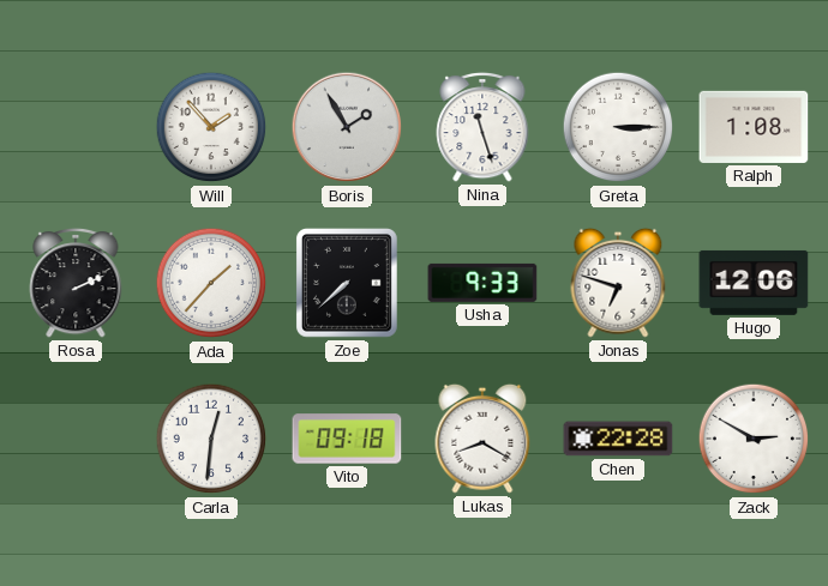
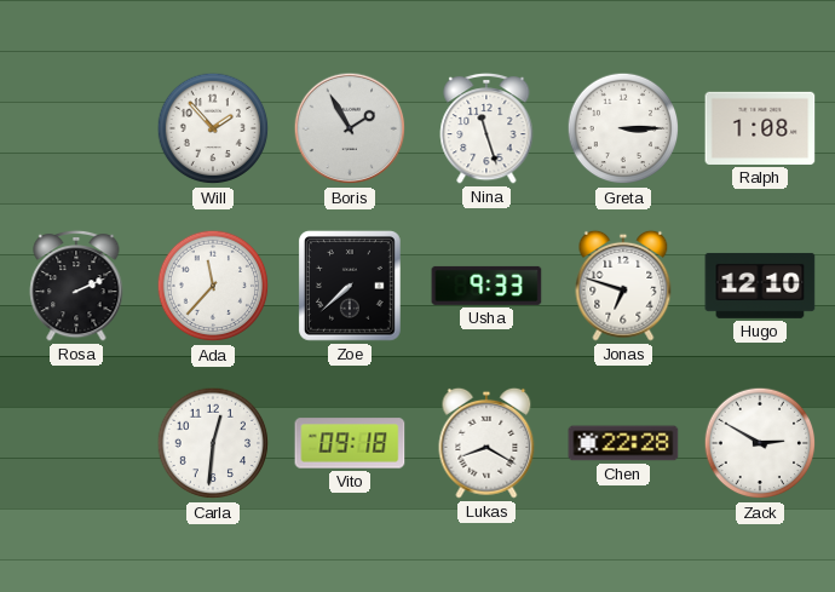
Ada: 1:37 -> 11:37 (213, 286)
Hugo: 12:06 -> 12:10 (760, 286)
